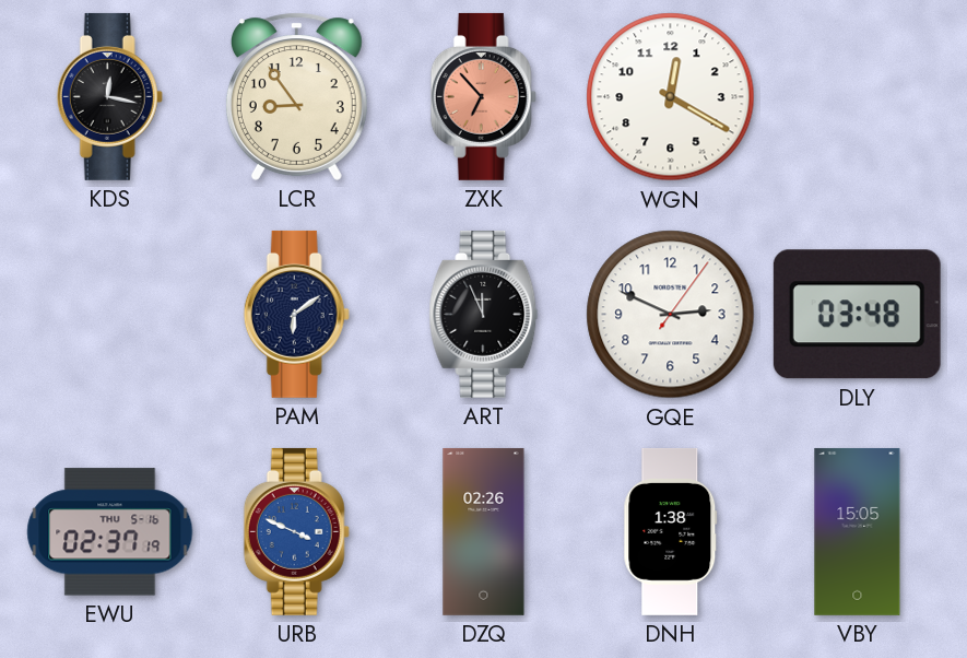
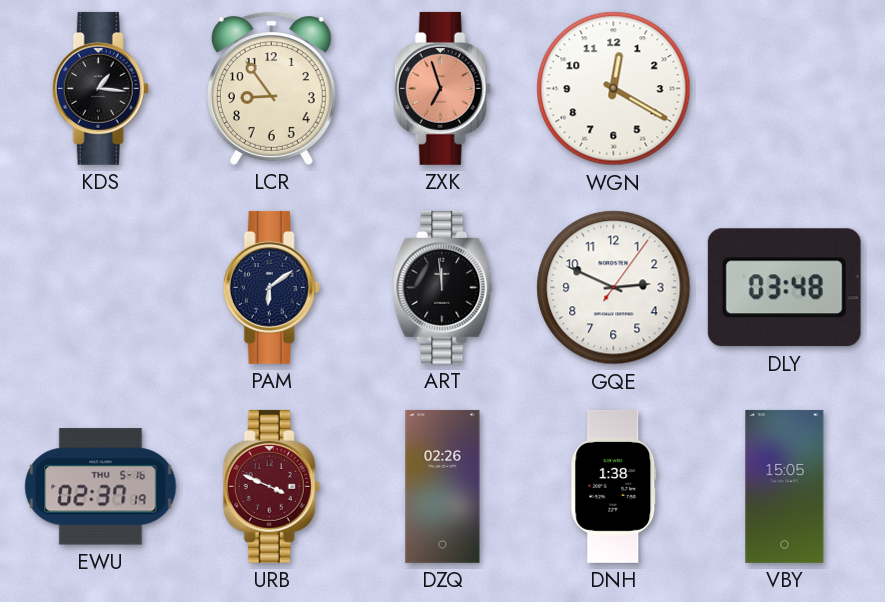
KDS: 12:17 -> 1:16 (100, 88)
ZXK: 6:53 -> 6:57 (442, 88)
ART: 11:56 -> 11:59 (443, 287)
URB dial: blue -> burgundy (271, 486)
